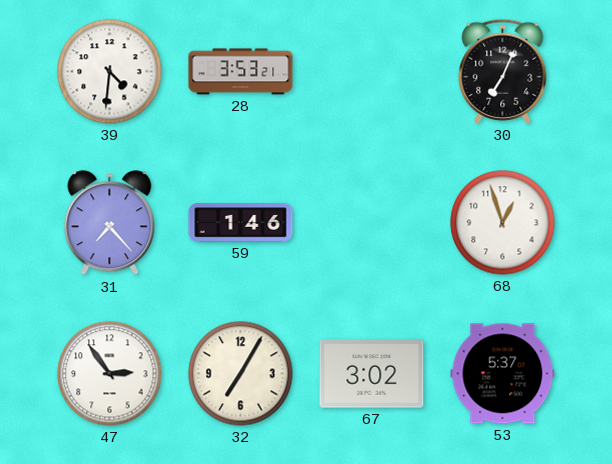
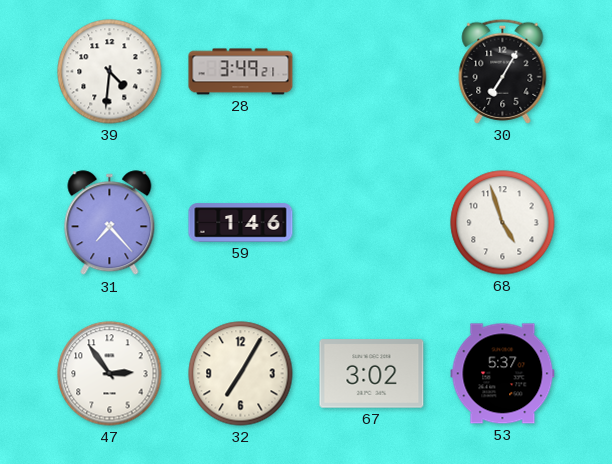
28: 3:53 -> 3:49 (241, 72)
30: 7:04 -> 7:05 (503, 71)
68: 12:57 -> 4:57 (503, 223)
